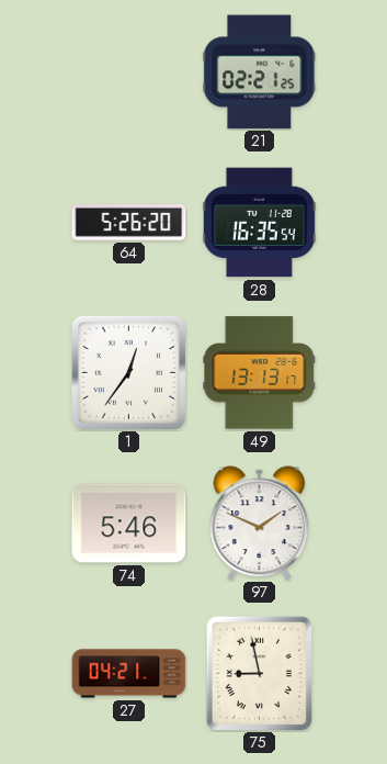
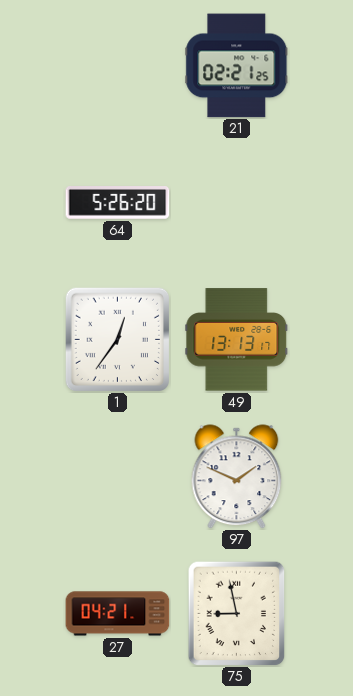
28: 16:35 -> none (259, 223)
74: 5:46 -> none (129, 524)
